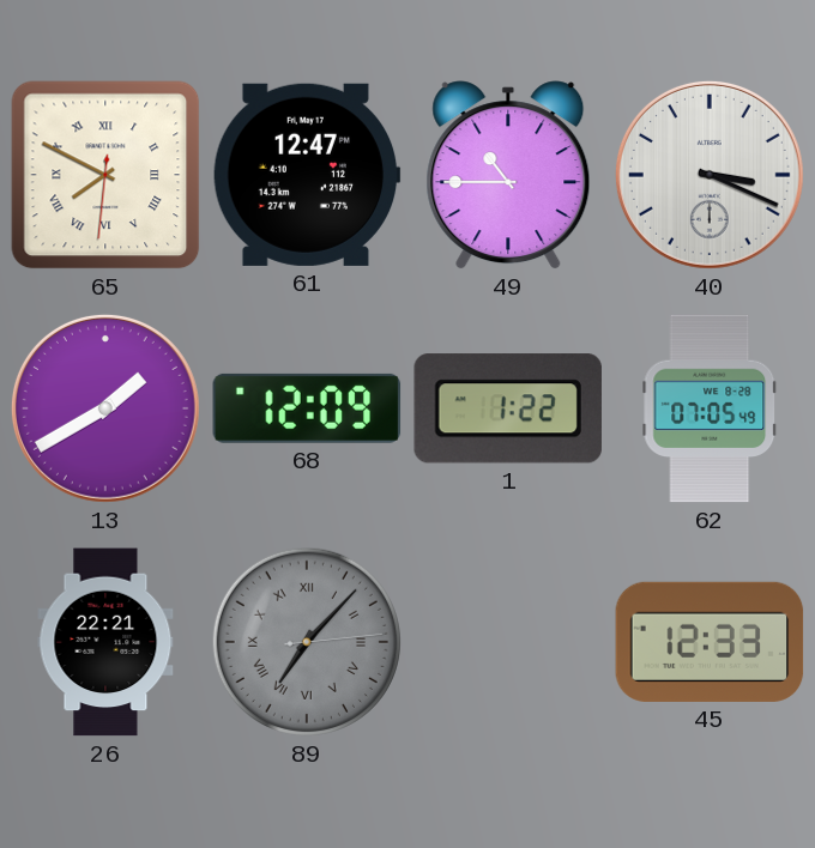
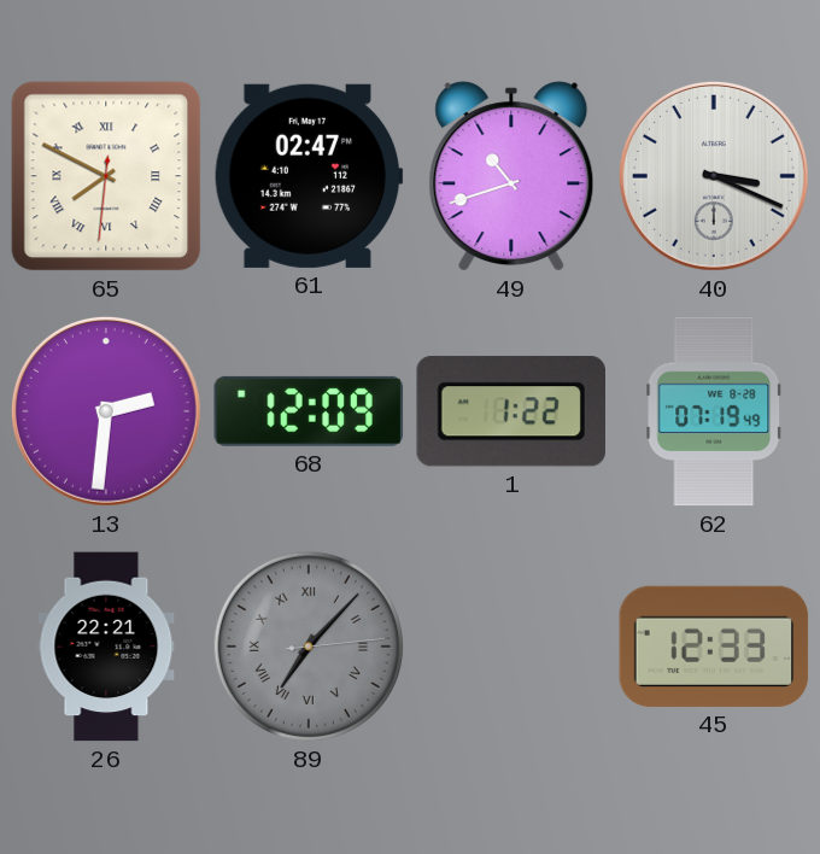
61: 12:47 -> 02:47 (309, 176)
49: 10:45 -> 10:42 (511, 176)
13: 1:40 -> 2:31 (106, 411)
62: 07:05 -> 07:19 (714, 411)
